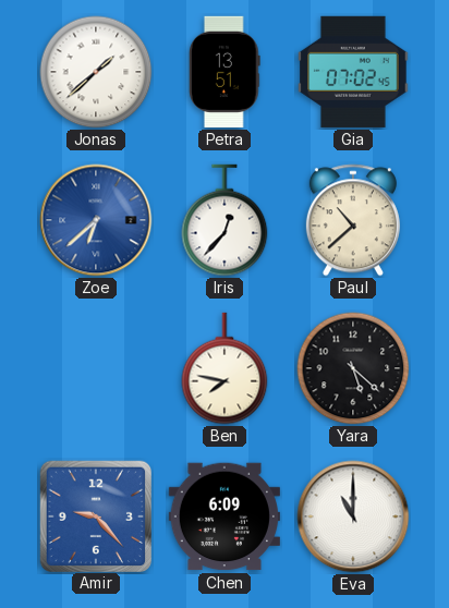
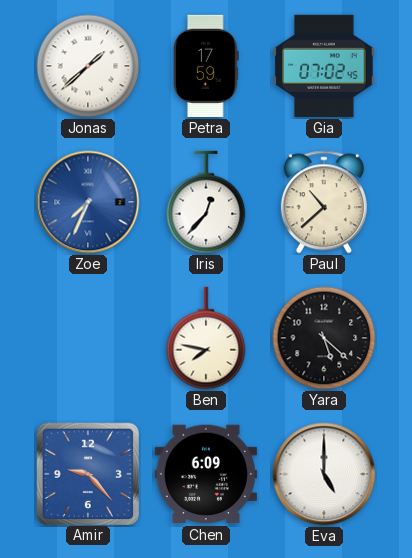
Petra: 13:51 -> 17:59 (207, 66)
Zoe: 6:38 -> 7:34 (88, 202)
Eva: 11:00 -> 5:00 (324, 474)
